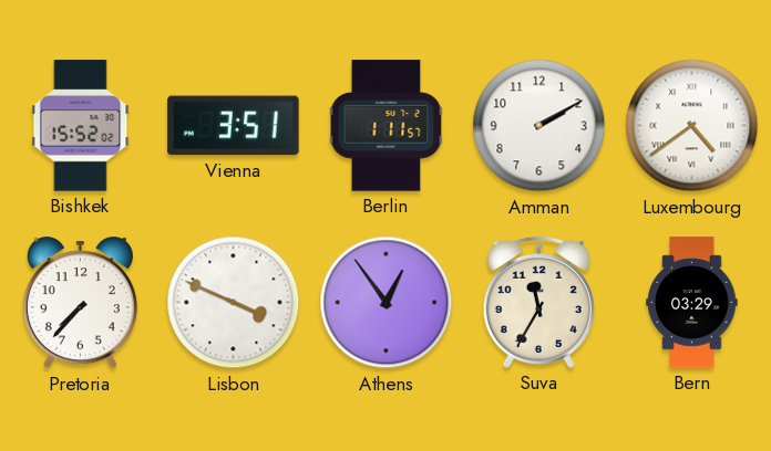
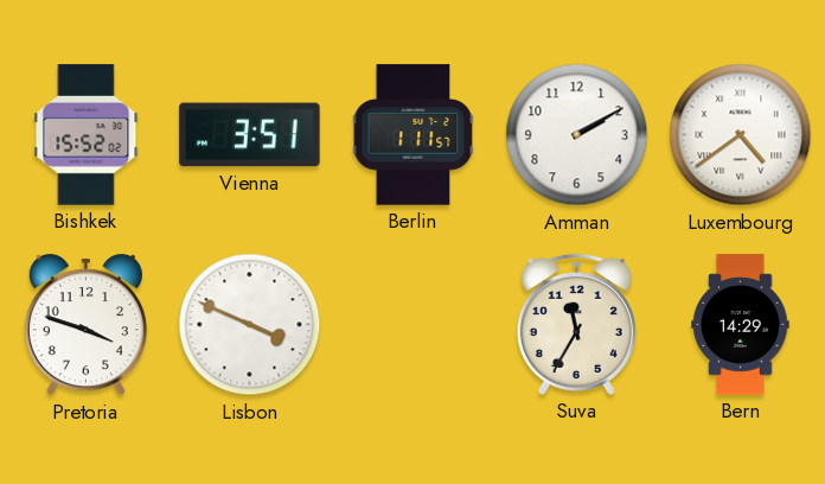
Pretoria: 7:37 -> 3:48 (85, 325)
Athens: 12:54 -> none (387, 303)
Bern: 03:29 -> 14:29 (741, 325)
